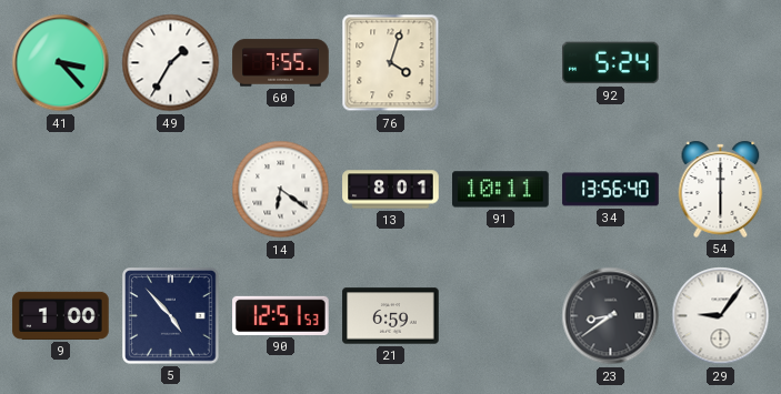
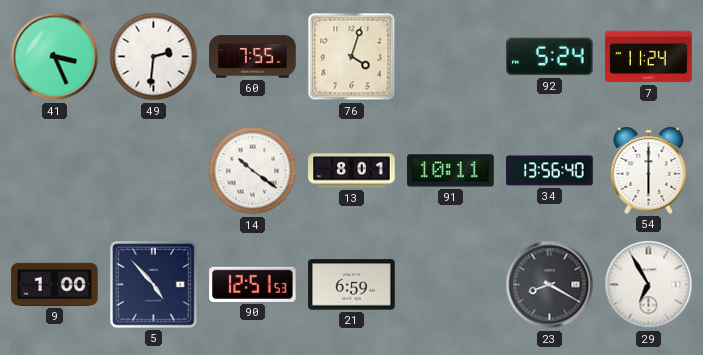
41: 3:23 -> 3:26 (55, 57)
49: 1:35 -> 2:31 (154, 57)
7: none -> 11:24 (649, 57)
14: 6:21 -> 10:21 (253, 171)
23: 8:39 -> 8:20 (550, 285)
29: 9:06 -> 6:55 (649, 285)
